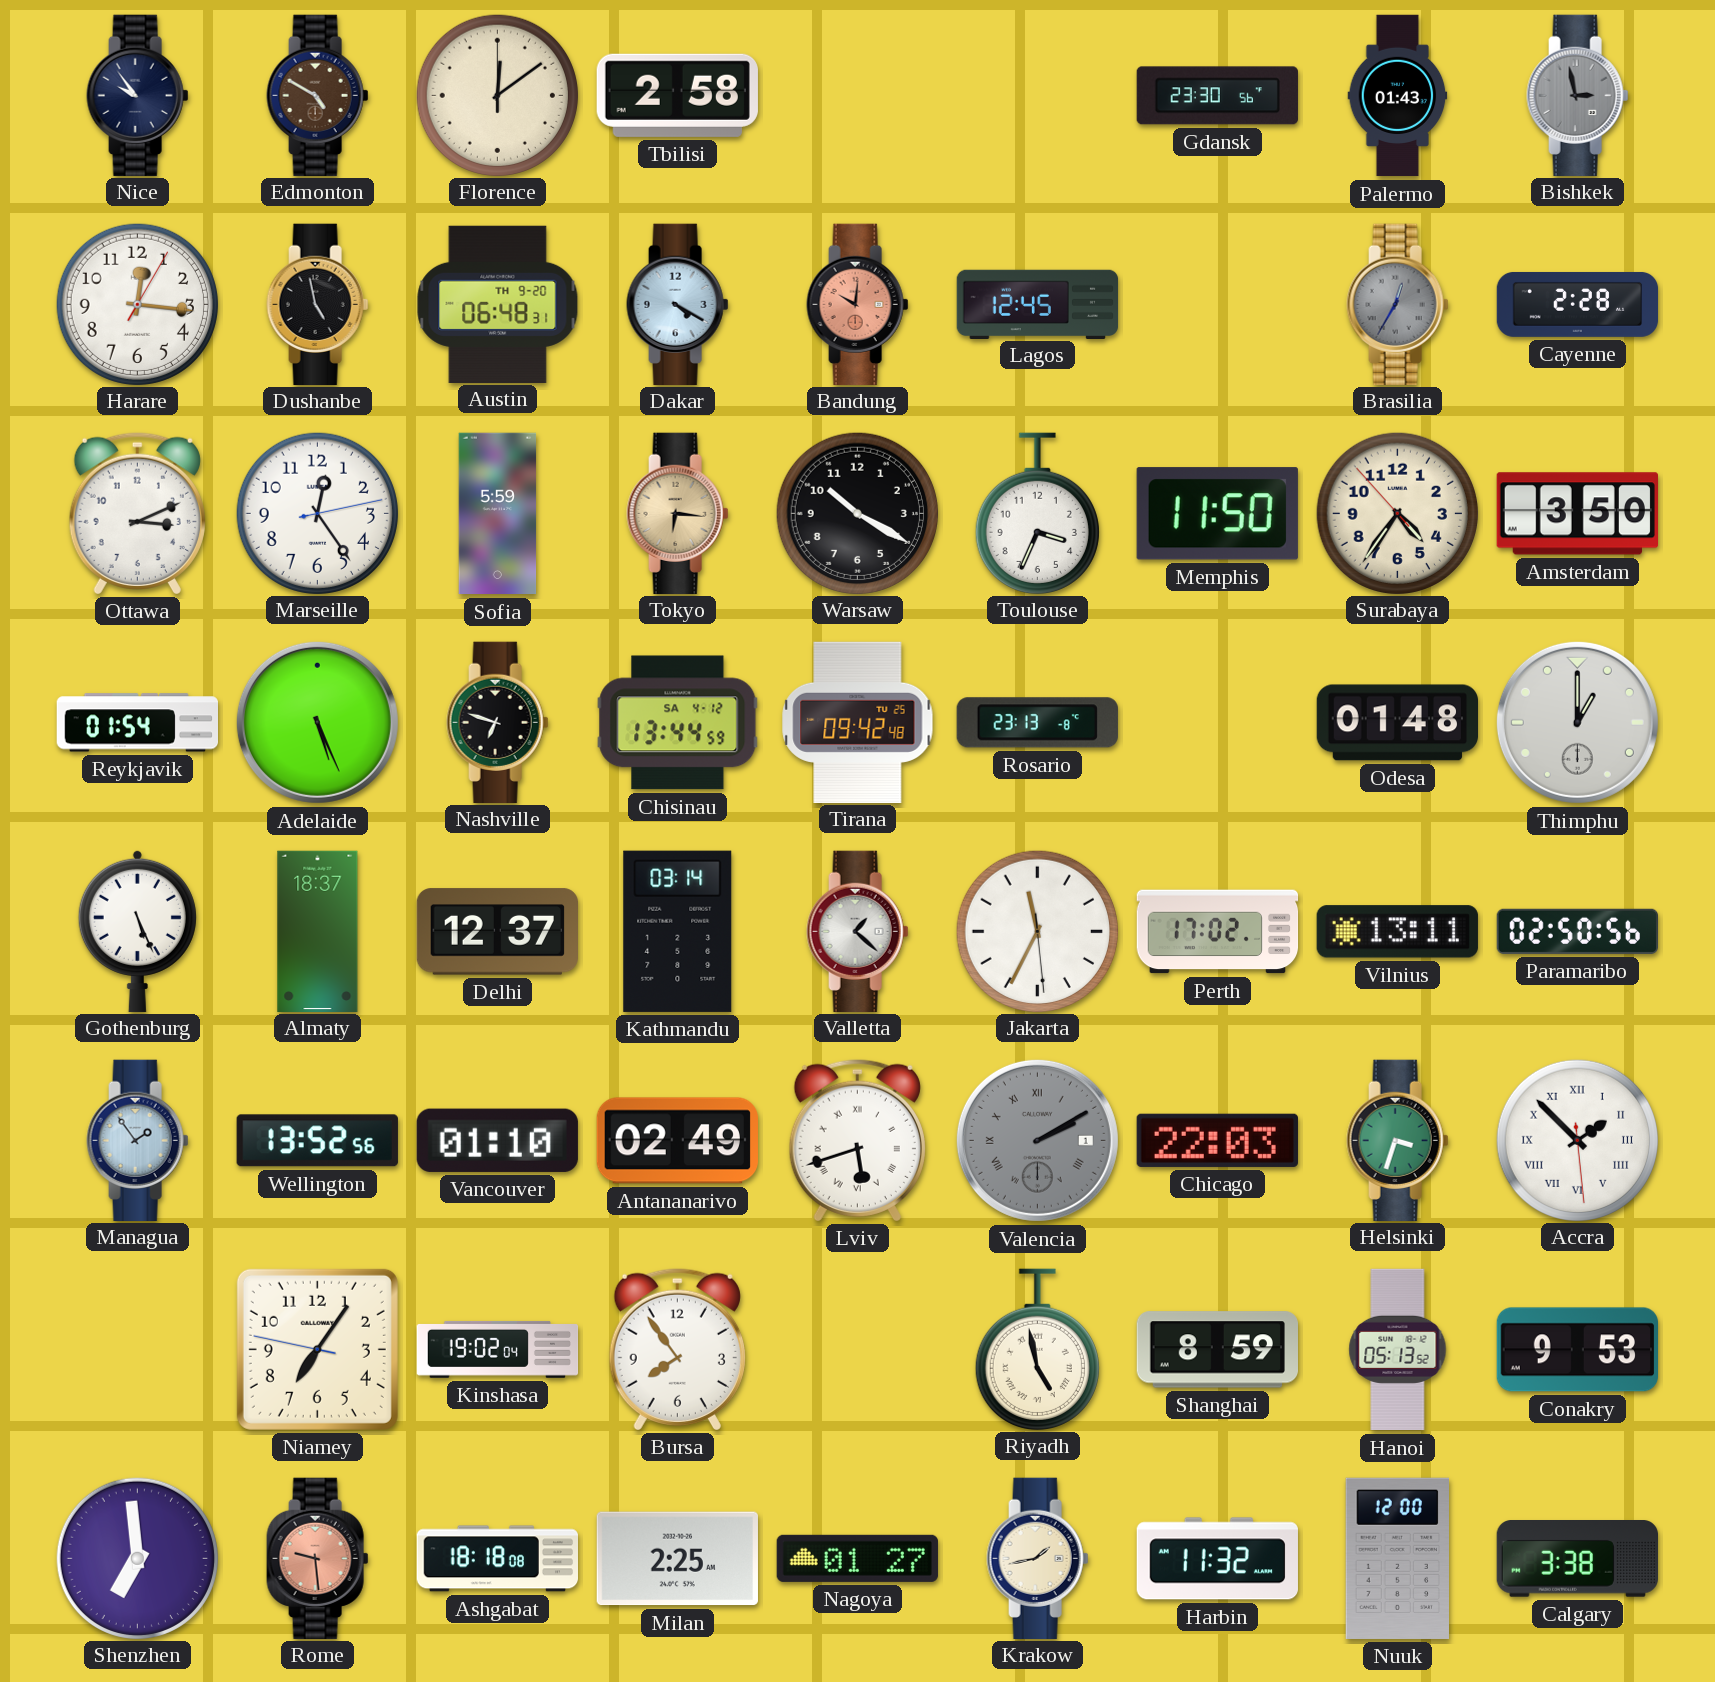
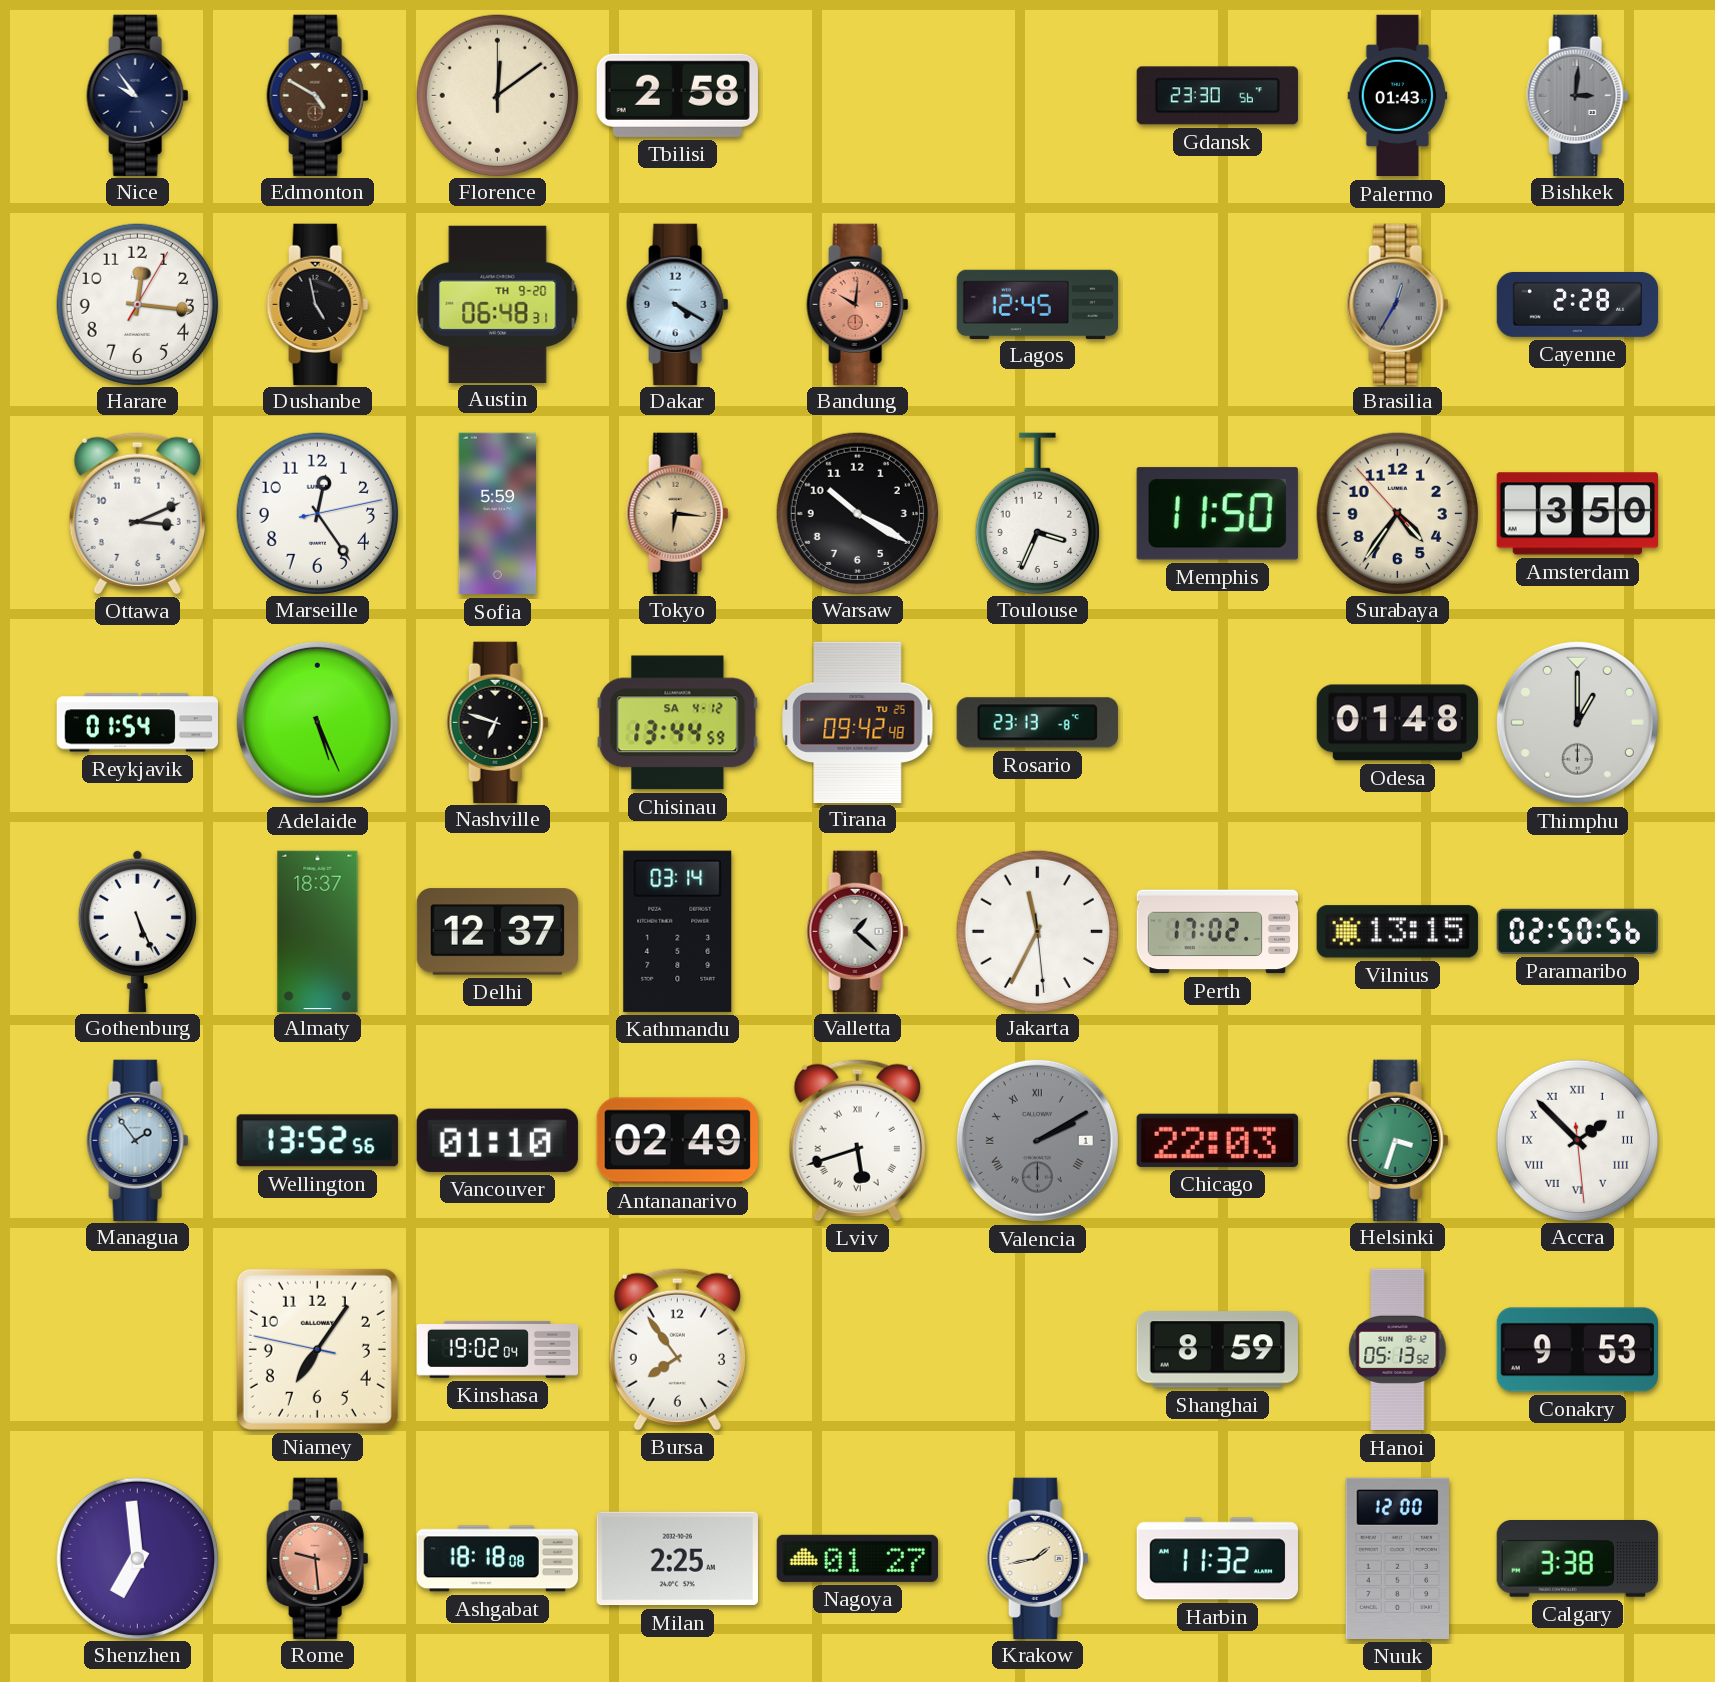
Bishkek: 2:58 -> 3:01 (1578, 95)
Vilnius: 13:11 -> 13:15 (1397, 932)
Riyadh: 4:58 -> none (1037, 1349)
